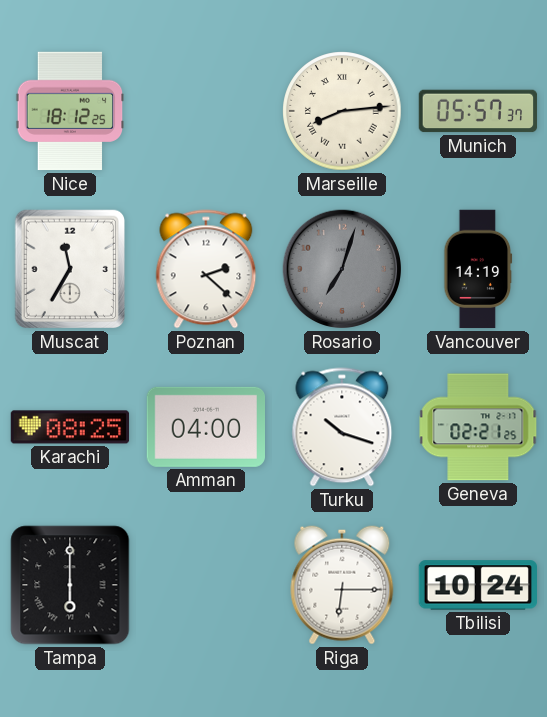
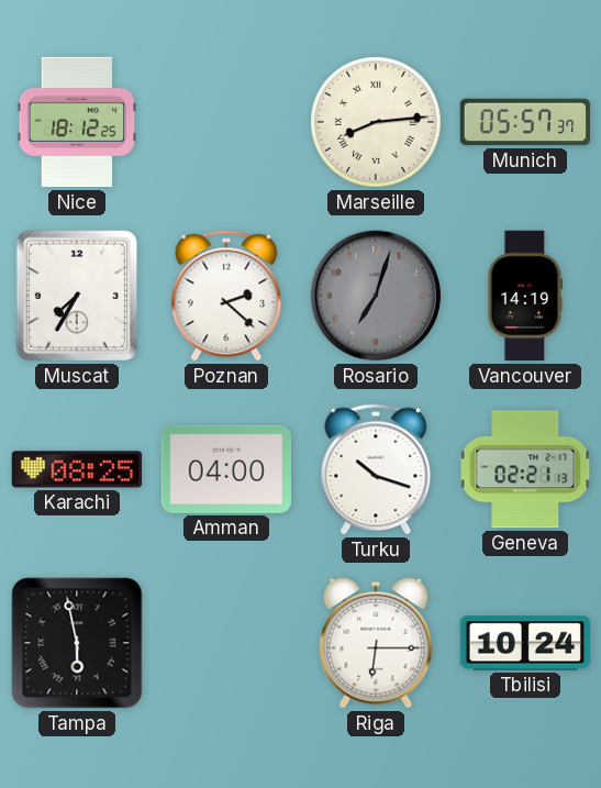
Muscat: 11:35 -> 7:35 (77, 296)
Geneva: 02:21:25 -> 02:21:13 (525, 469)
Tampa: 6:00 -> 5:58 (77, 643)
